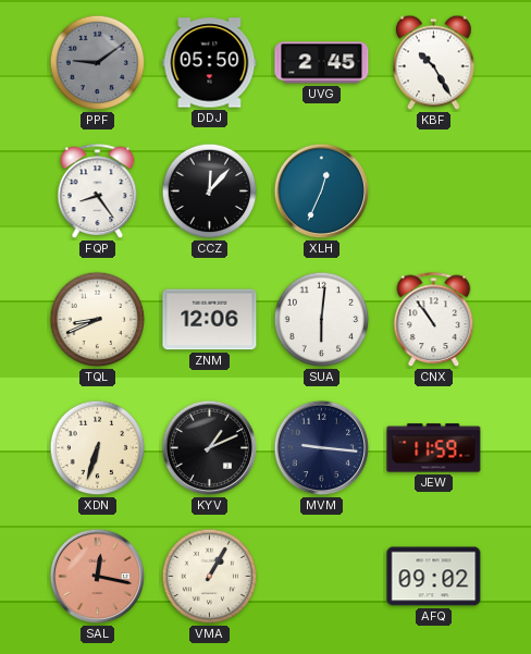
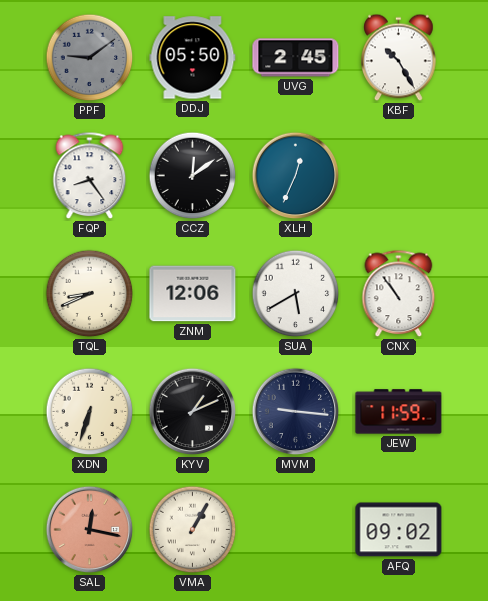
CCZ: 12:07 -> 12:09 (193, 176)
SUA: 6:01 -> 5:40 (296, 294)
